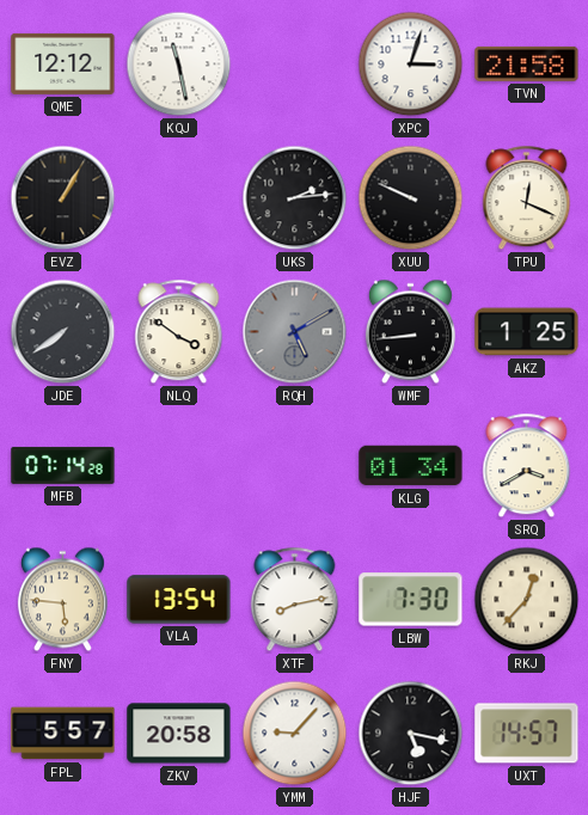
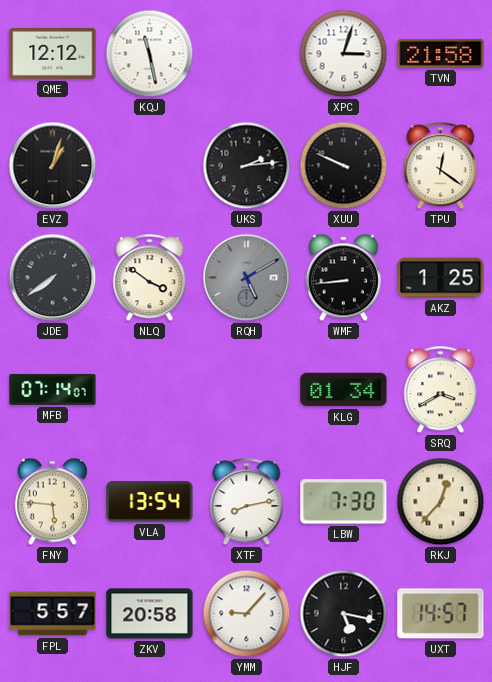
EVZ: 1:05 -> 1:03 (53, 166)
TPU: 12:19 -> 12:21 (441, 166)
MFB: 07:14:28 -> 07:14:07 (53, 389)
